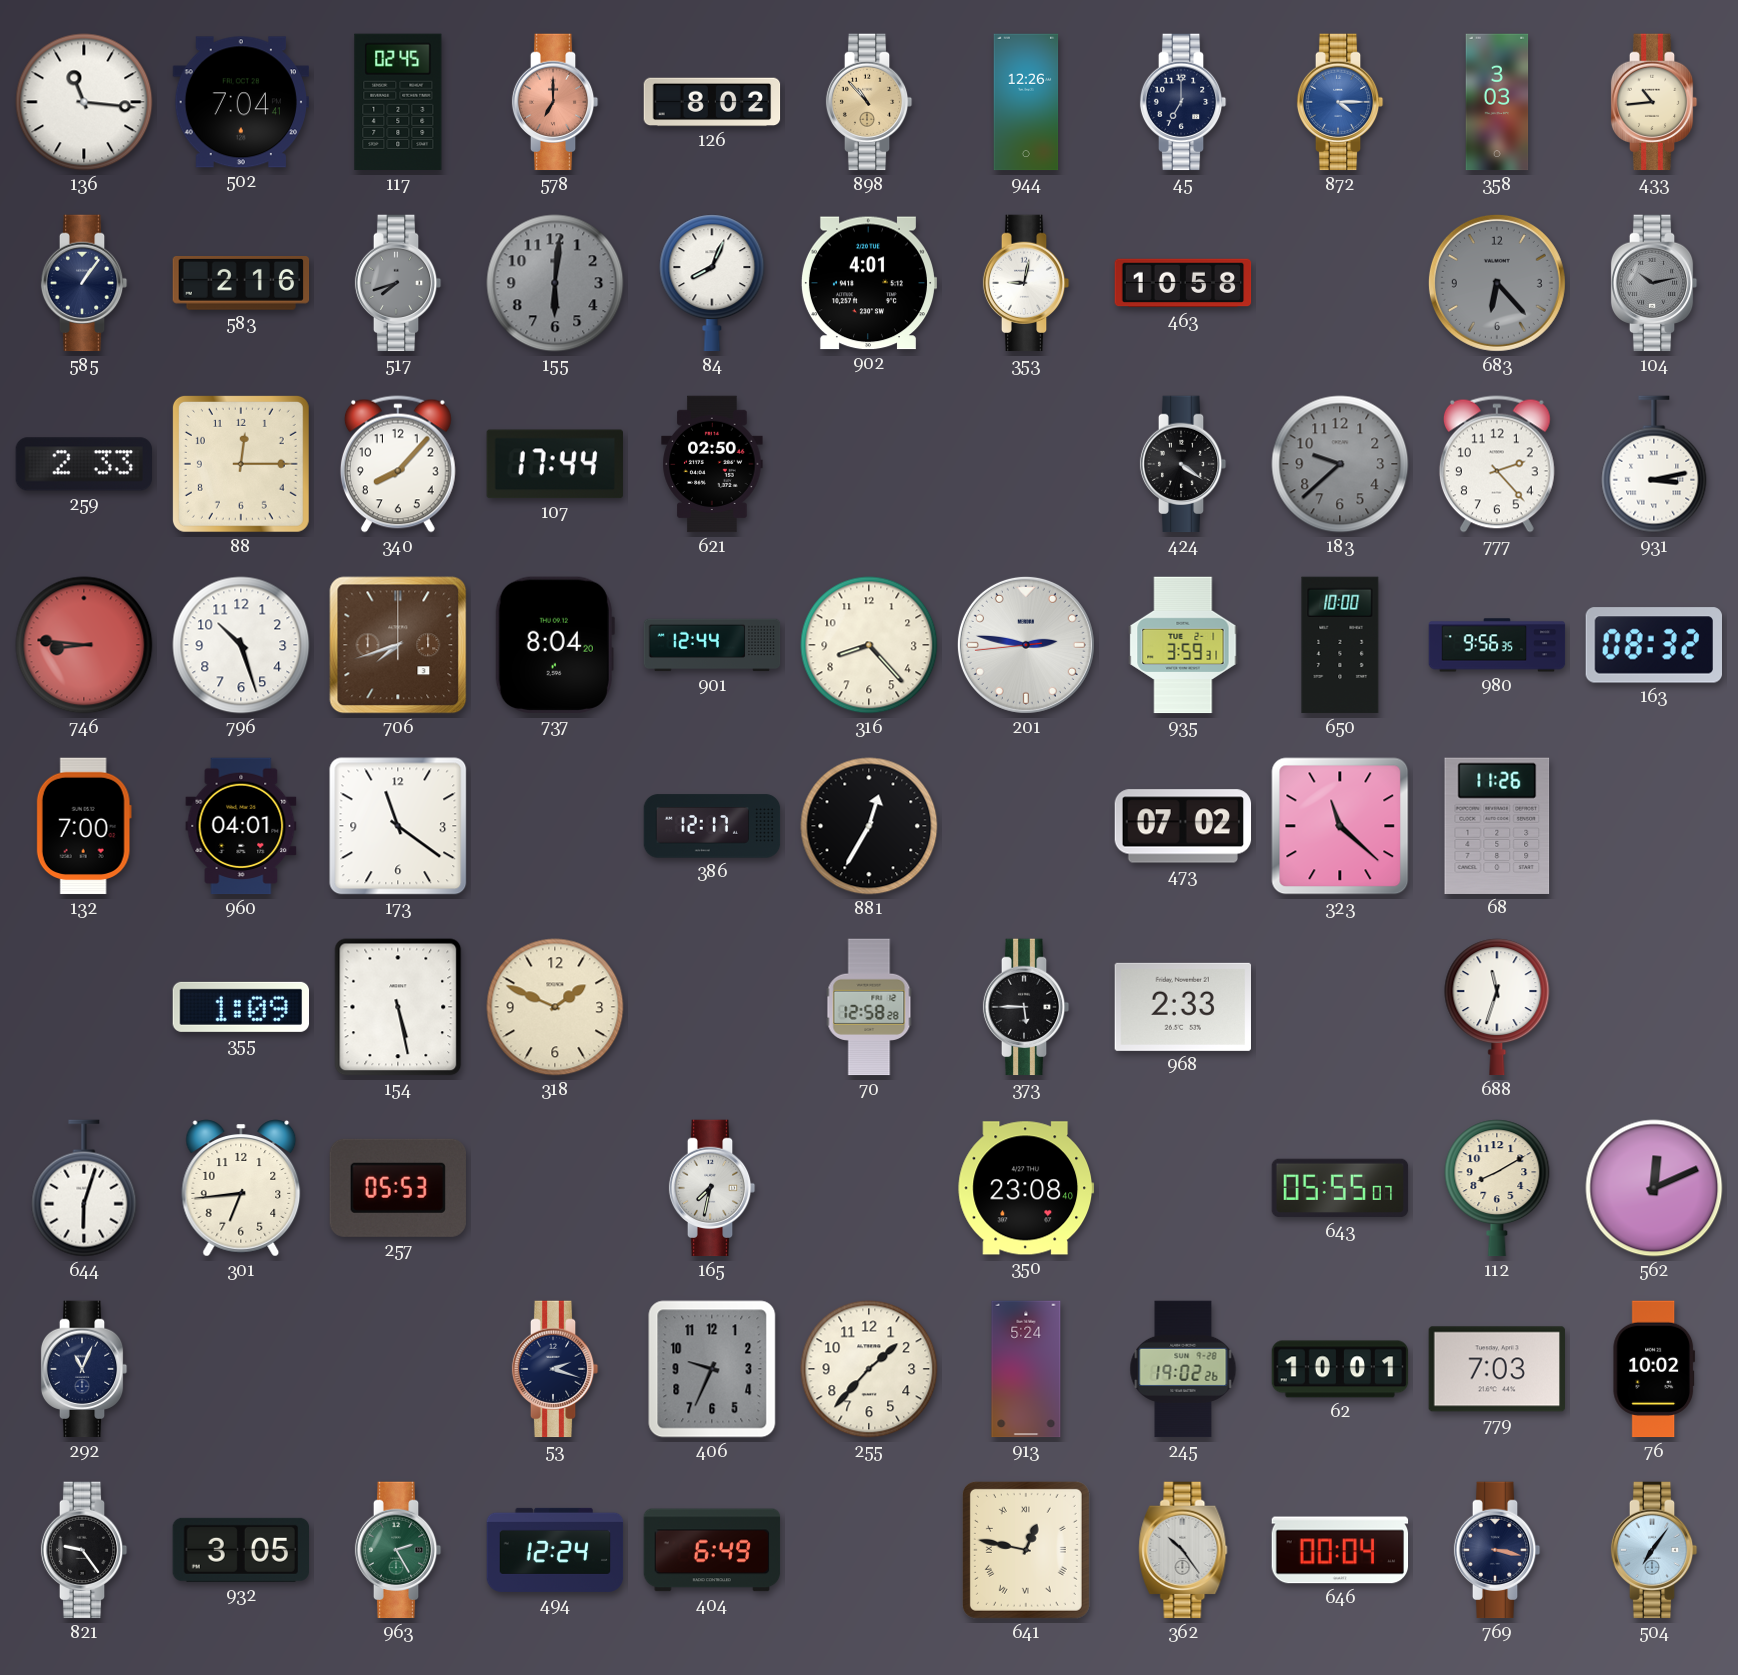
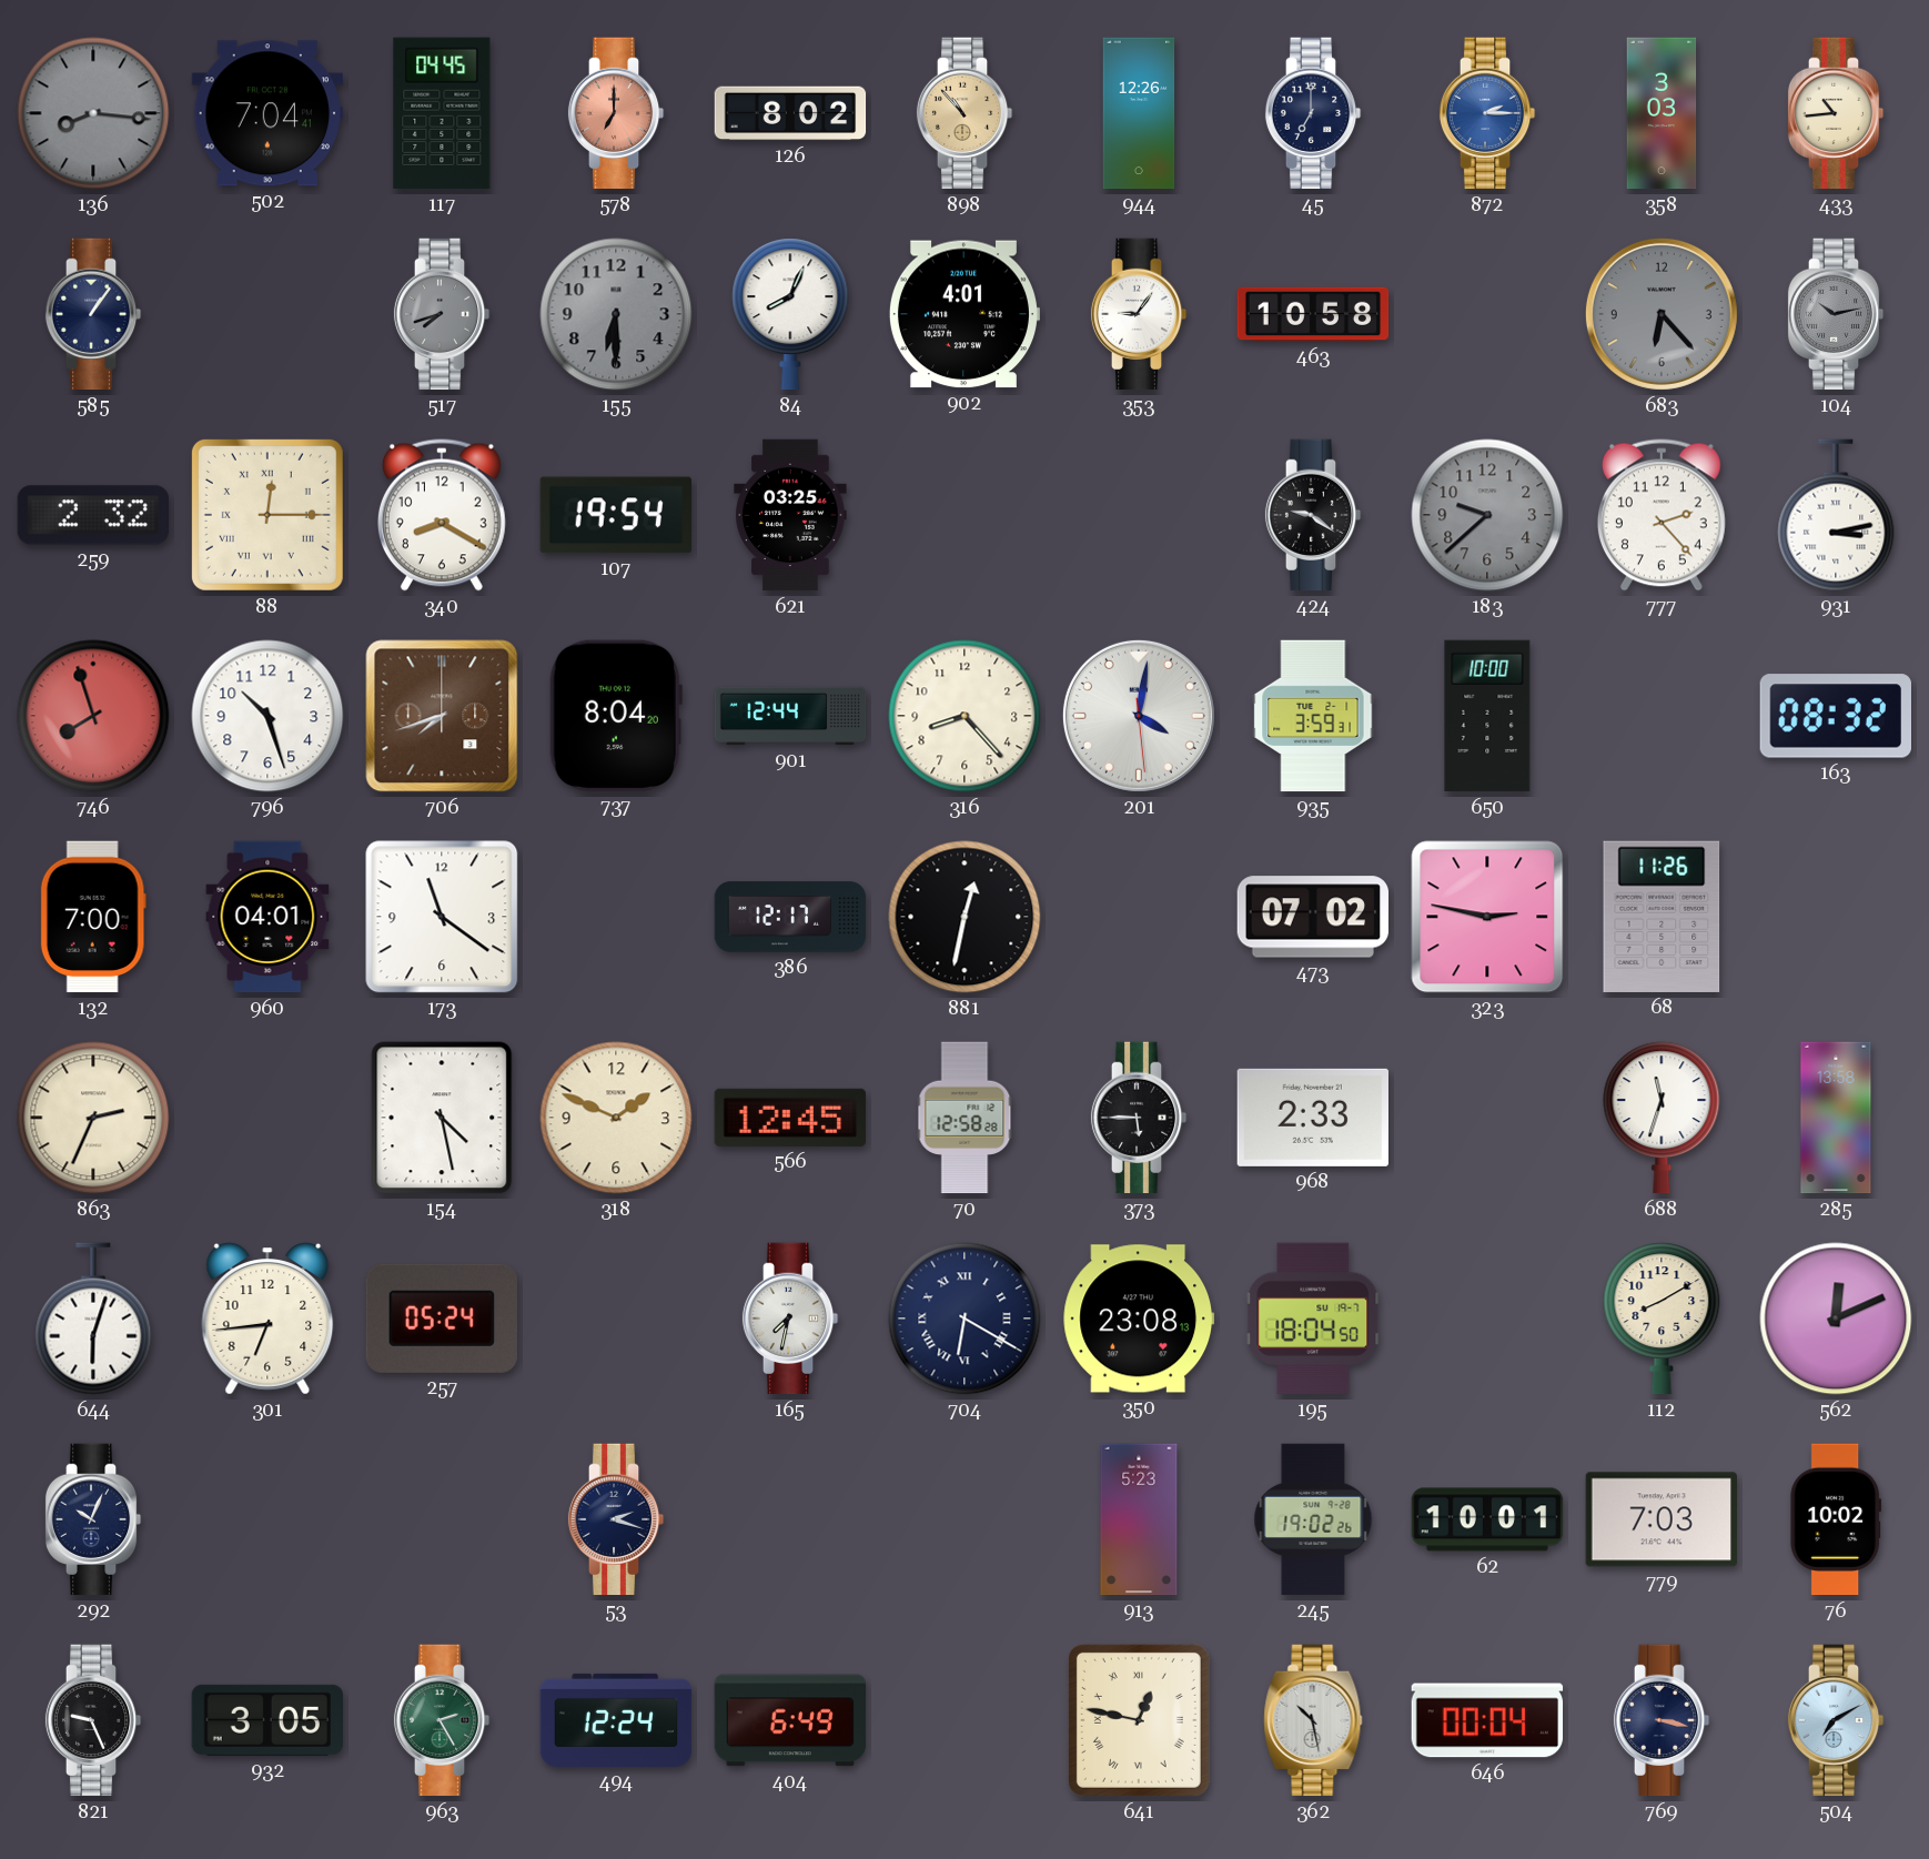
136: 11:16 -> 8:16 (93, 113)
136 dial: white -> grey (93, 113)
117: 02:45 -> 04:45 (442, 113)
872: 4:15 -> 2:15 (1487, 113)
583: 2:16 -> none (241, 284)
155: 6:01 -> 6:30 (616, 314)
353: 9:02 -> 9:06 (1139, 314)
259: 2:33 -> 2:32 (92, 515)
88 numerals: Arabic -> Roman (267, 515)
340: 8:07 -> 8:20 (442, 515)
107: 17:44 -> 19:54 (615, 515)
621: 02:50 -> 03:25 (790, 515)
424: 4:21 -> 9:21 (1313, 515)
746: 8:46 -> 7:57 (93, 716)
201: 2:46 -> 4:01 (1139, 716)
980: 9:56 -> none (1497, 645)
881: 12:35 -> 12:32 (964, 917)
323: 11:22 -> 2:47 (1487, 917)
863: none -> 2:34 (93, 1118)
355: 1:09 -> none (241, 1007)
154: 5:28 -> 4:28 (442, 1118)
566: none -> 12:45 (790, 1118)
285: none -> 13:58 (1836, 1118)
257: 05:53 -> 05:24 (442, 1319)
704: none -> 6:20 (964, 1319)
350: 23:08:40 -> 23:08:13 (1139, 1319)
195: none -> 18:04 (1313, 1319)
643: 05:55 -> none (1340, 1188)
292: 11:04 -> 10:04 (93, 1519)
406: 9:34 -> none (712, 1369)
255: 1:37 -> none (869, 1369)
913: 5:24 -> 5:23 (1139, 1519)
821: 9:24 -> 9:26 (93, 1720)
362: 10:24 -> 10:28 (1313, 1720)
504: 7:06 -> 7:10 (1836, 1720)
